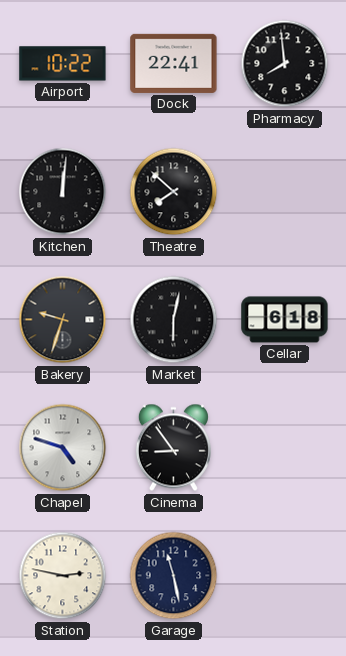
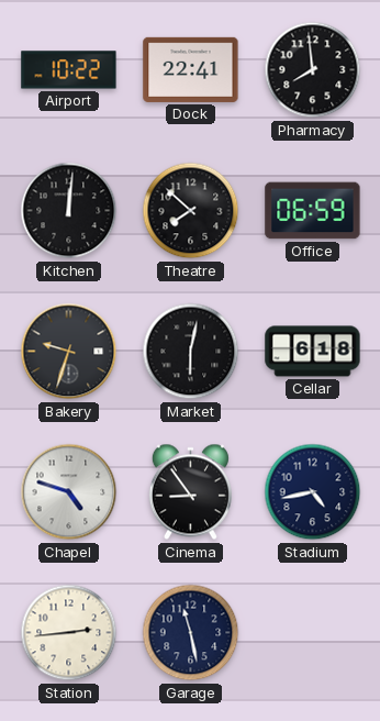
Office: none -> 06:59 (313, 211)
Stadium: none -> 4:43 (313, 492)
Station: 2:47 -> 2:44 (69, 633)
